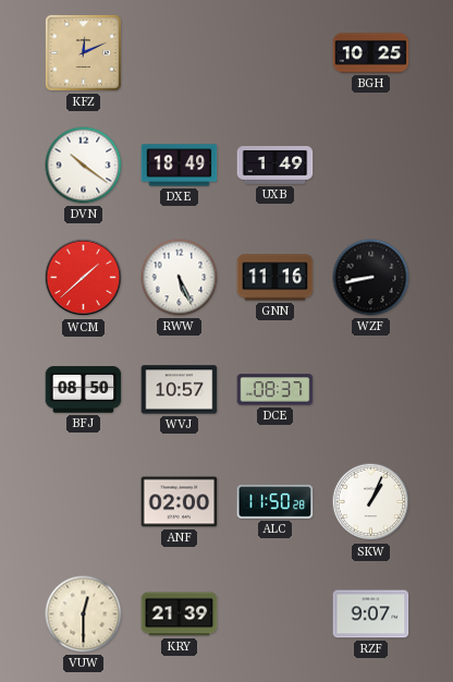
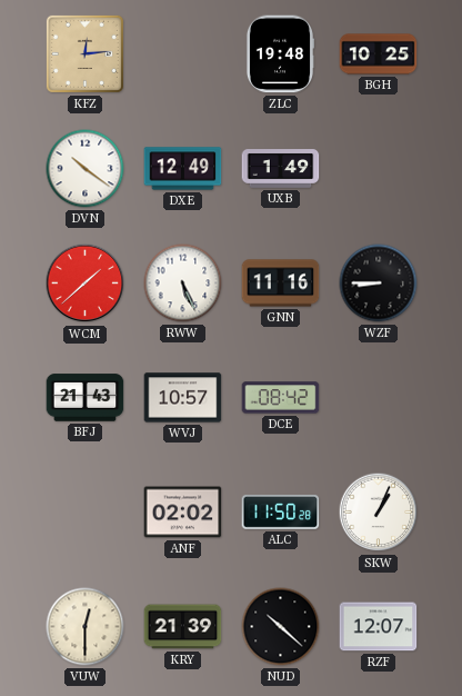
KFZ: 12:11 -> 12:14 (84, 53)
ZLC: none -> 19:48 (279, 54)
DXE: 18:49 -> 12:49 (183, 169)
WZF: 8:43 -> 8:45 (379, 284)
BFJ: 08:50 -> 21:43 (86, 398)
DCE: 08:37 -> 08:42 (281, 398)
ANF: 02:00 -> 02:02 (183, 513)
NUD: none -> 10:22 (281, 627)
RZF: 9:07 -> 12:07 (379, 627)
